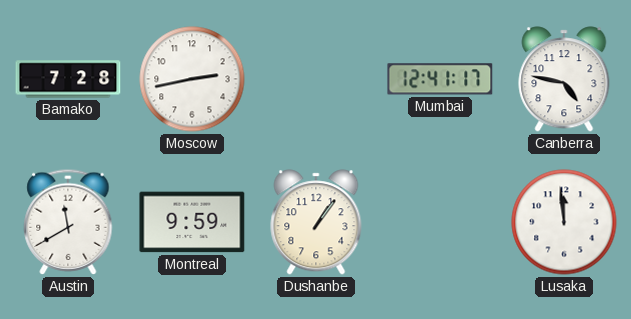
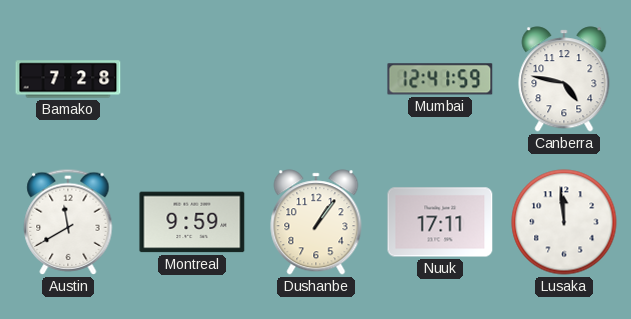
Moscow: 2:43 -> none (192, 79)
Mumbai: 12:41:17 -> 12:41:59 (440, 79)
Nuuk: none -> 17:11 (440, 222)
